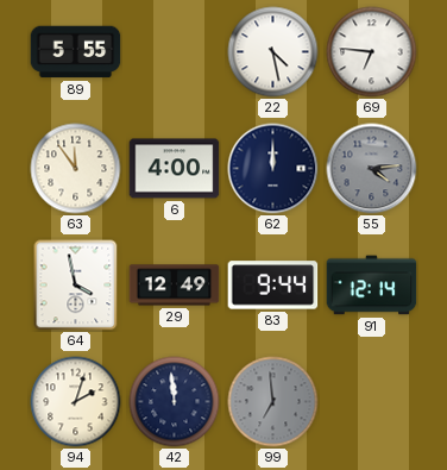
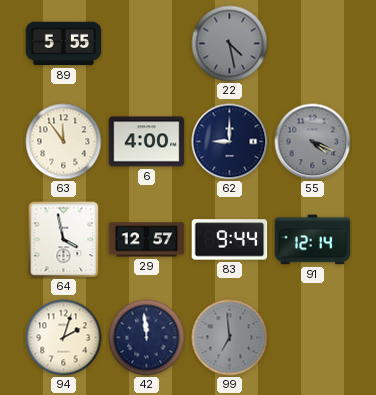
22 dial: white -> grey (230, 44)
69: 6:46 -> none (372, 52)
62: 12:00 -> 9:00 (230, 142)
55: 4:14 -> 4:19 (313, 142)
29: 12:49 -> 12:57 (147, 240)
